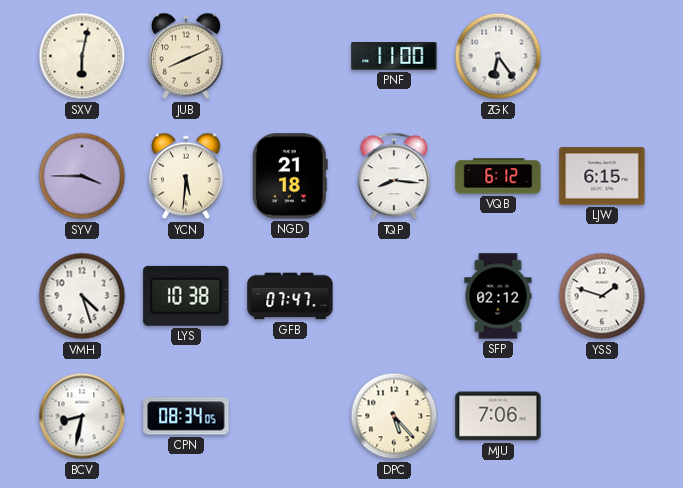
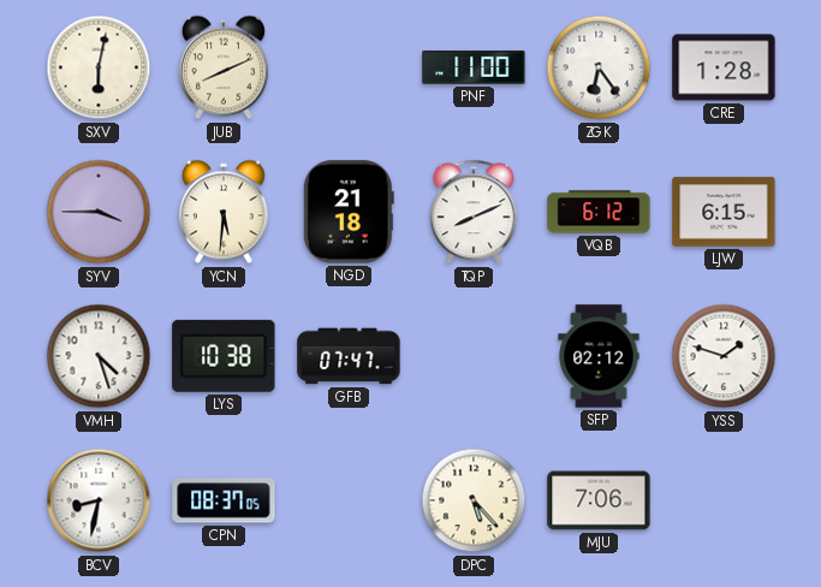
CRE: none -> 1:28 (724, 67)
TQP: 8:16 -> 8:11 (474, 212)
CPN: 08:34 -> 08:37 (224, 500)
